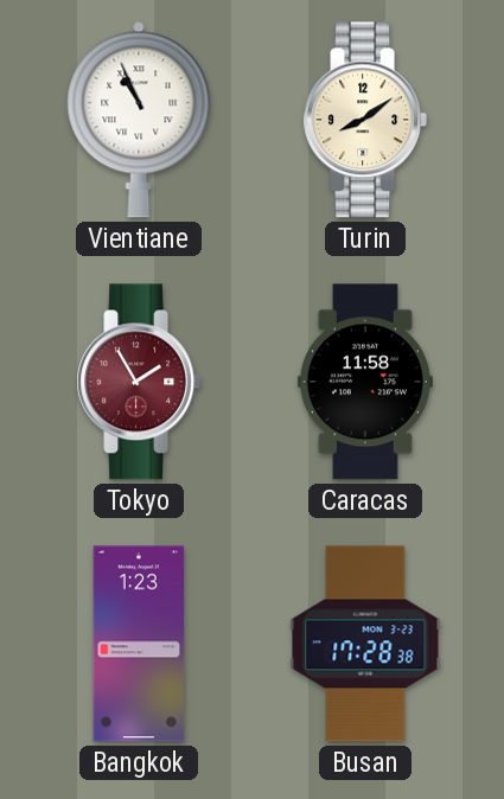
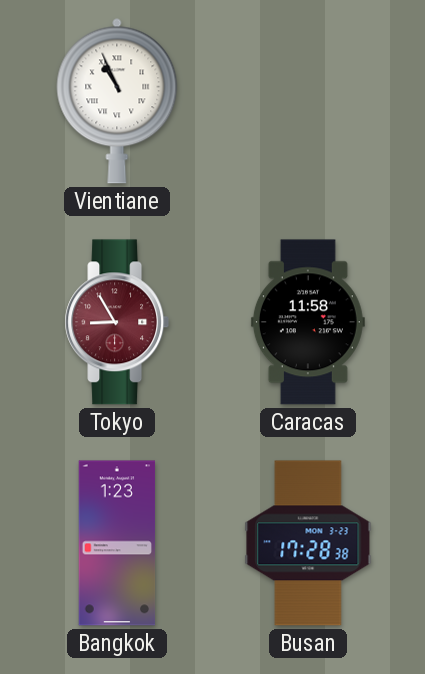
Turin: 8:09 -> none (365, 120)
Tokyo: 1:55 -> 8:55 (117, 322)
